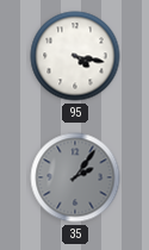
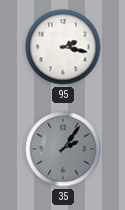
95: 4:17 -> 2:17 (63, 47)
